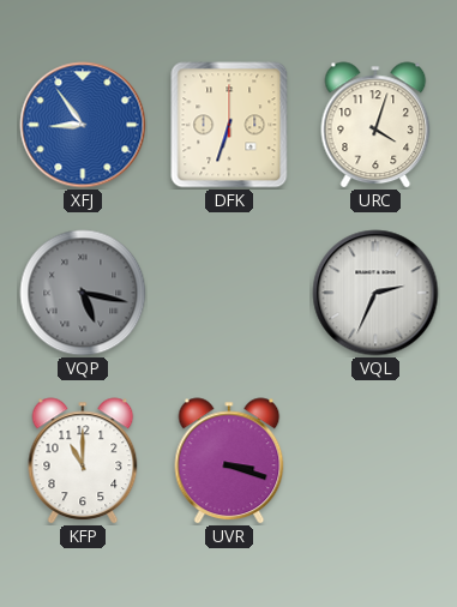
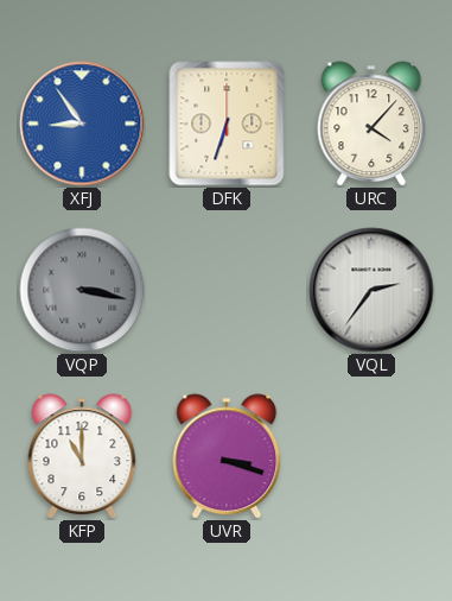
URC: 4:03 -> 4:07 (371, 124)
VQP: 5:17 -> 3:17 (82, 290)
VQL: 2:34 -> 2:36 (371, 290)
